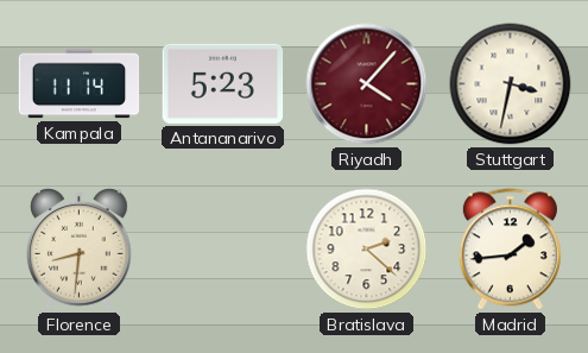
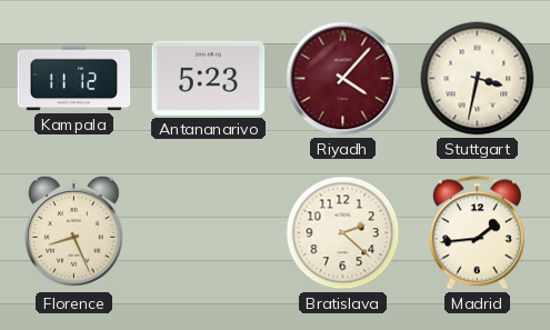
Kampala: 11:14 -> 11:12 (74, 79)
Florence: 8:31 -> 8:26 (74, 233)
